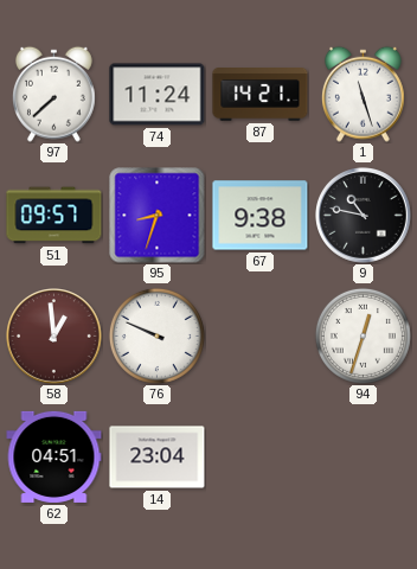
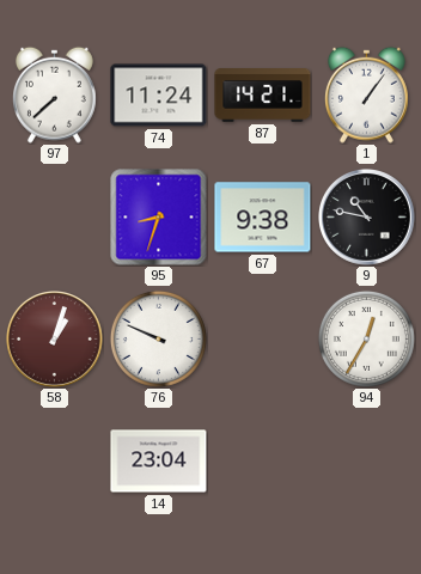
1: 11:27 -> 1:06 (366, 94)
51: 09:57 -> none (54, 216)
58: 12:59 -> 1:03 (55, 340)
94: 12:33 -> 12:35 (366, 338)
62: 04:51 -> none (54, 456)
